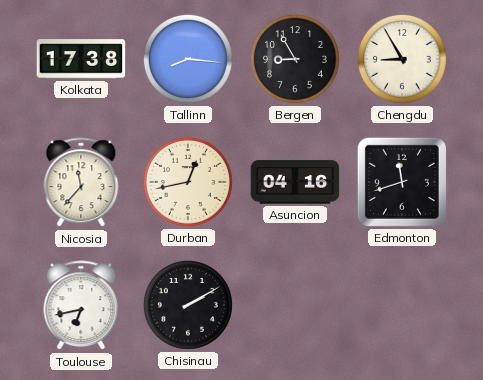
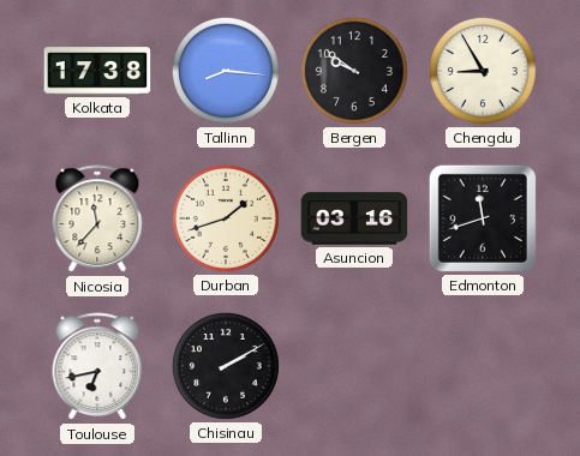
Bergen: 8:55 -> 9:51 (354, 71)
Durban: 12:43 -> 1:42 (226, 218)
Asuncion: 04:16 -> 03:16 (354, 218)
